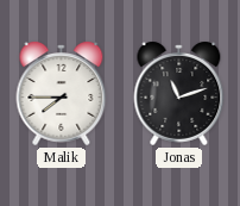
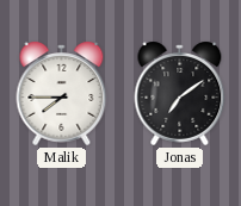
Jonas: 11:12 -> 7:09 (180, 93)
